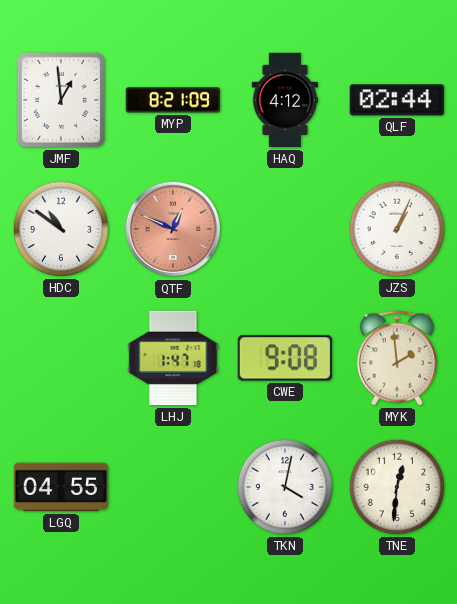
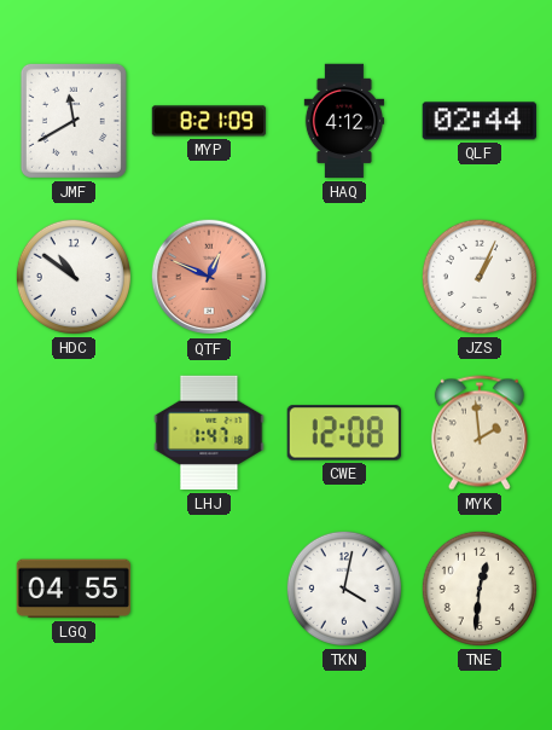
JMF: 12:59 -> 11:40 (74, 121)
CWE: 9:08 -> 12:08 (343, 433)
